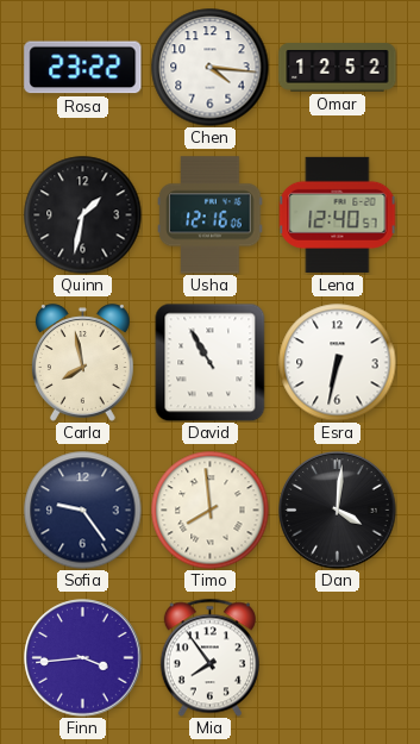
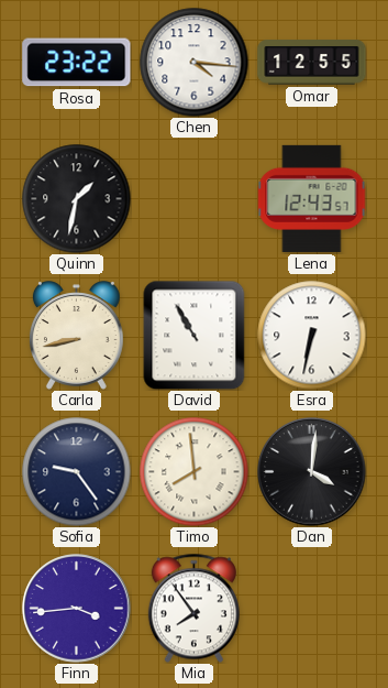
Omar: 12:52 -> 12:55 (312, 63)
Usha: 12:16 -> none (211, 215)
Lena: 12:40 -> 12:43 (312, 198)
Carla: 7:58 -> 8:43 (76, 336)
